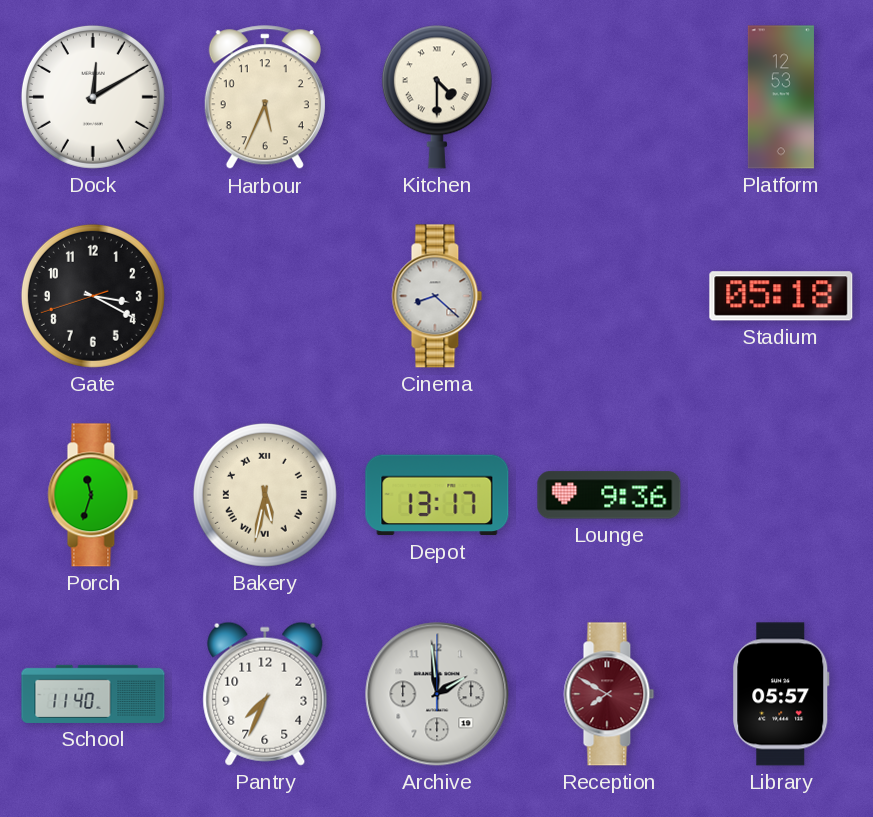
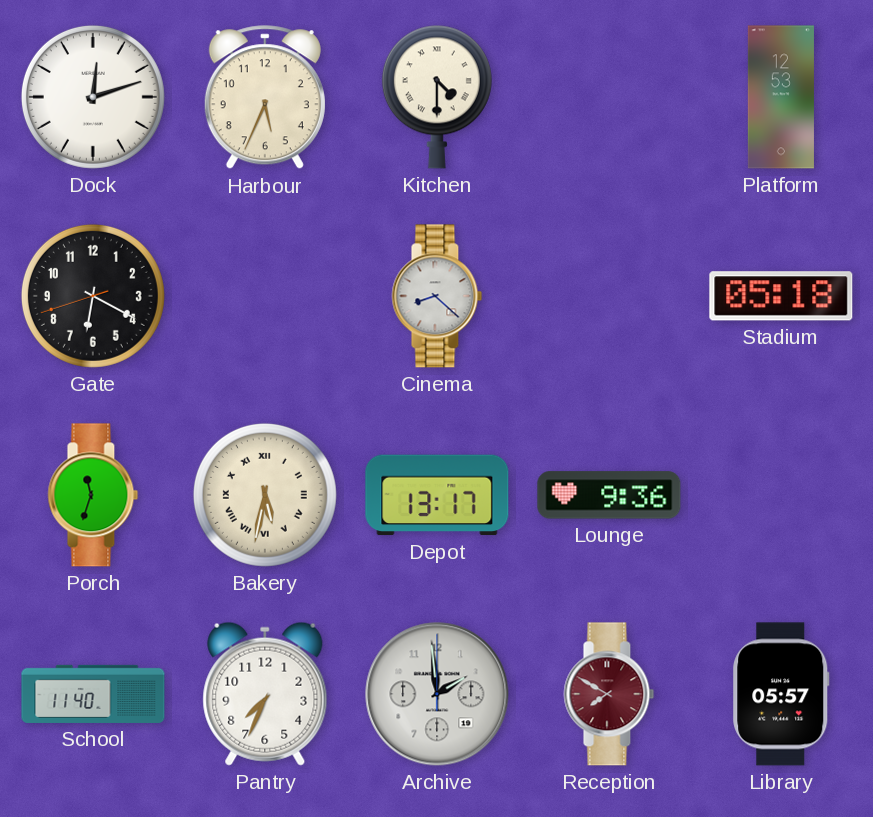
Dock: 12:10 -> 12:12 (93, 97)
Gate: 3:19 -> 6:19 (93, 296)
